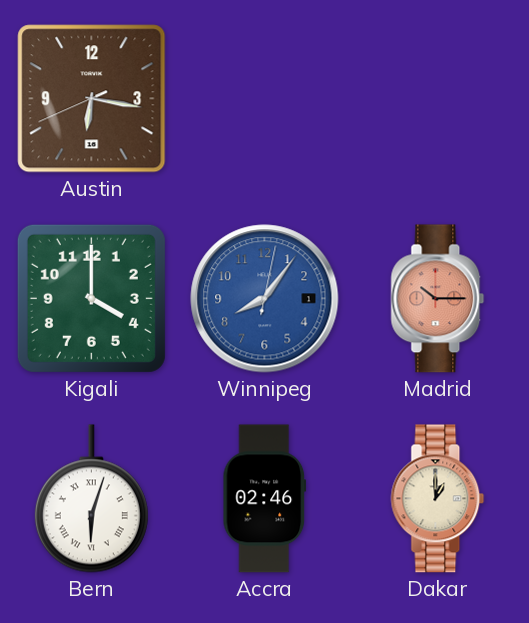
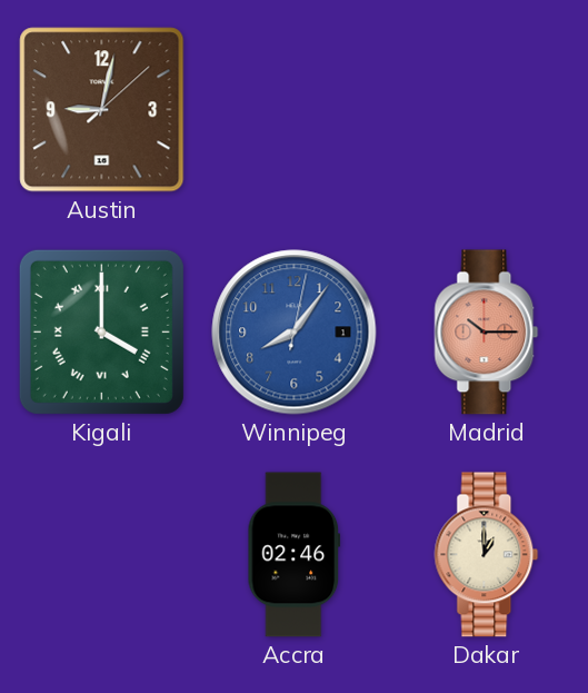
Austin: 6:16 -> 9:02 (102, 110)
Kigali numerals: Arabic -> Roman (101, 331)
Bern: 6:03 -> none (91, 499)
